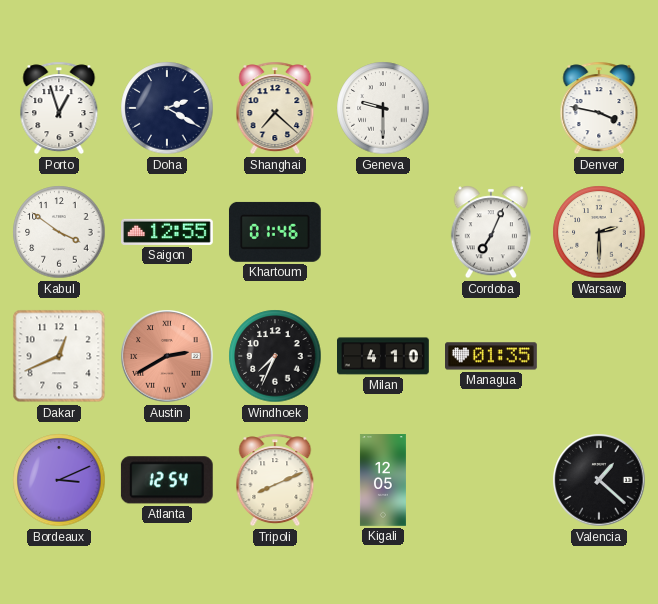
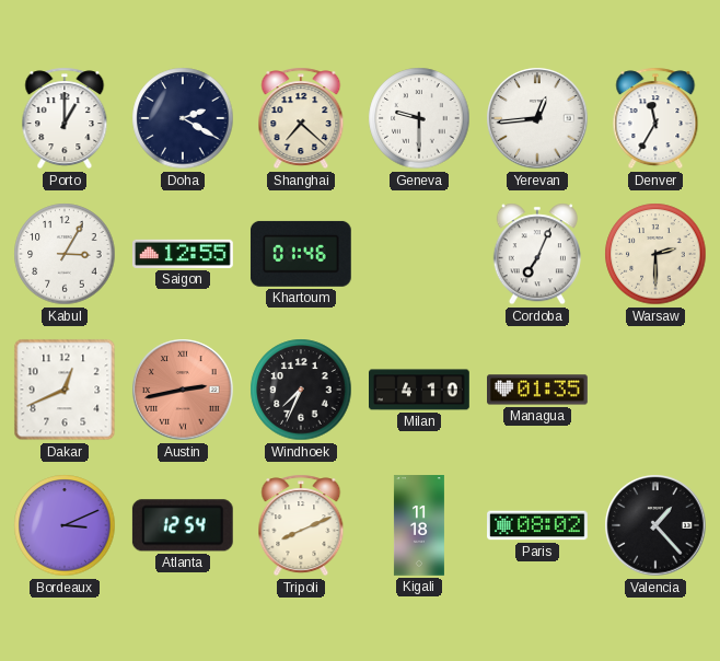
Porto: 12:57 -> 1:00 (65, 118)
Yerevan: none -> 12:44 (537, 118)
Denver: 3:47 -> 11:35 (655, 118)
Kabul: 3:51 -> 3:05 (65, 254)
Austin: 2:40 -> 2:43 (183, 390)
Kigali: 12:05 -> 11:18 (419, 525)
Paris: none -> 08:02 (538, 525)
Valencia: 1:22 -> 1:23 (655, 525)
